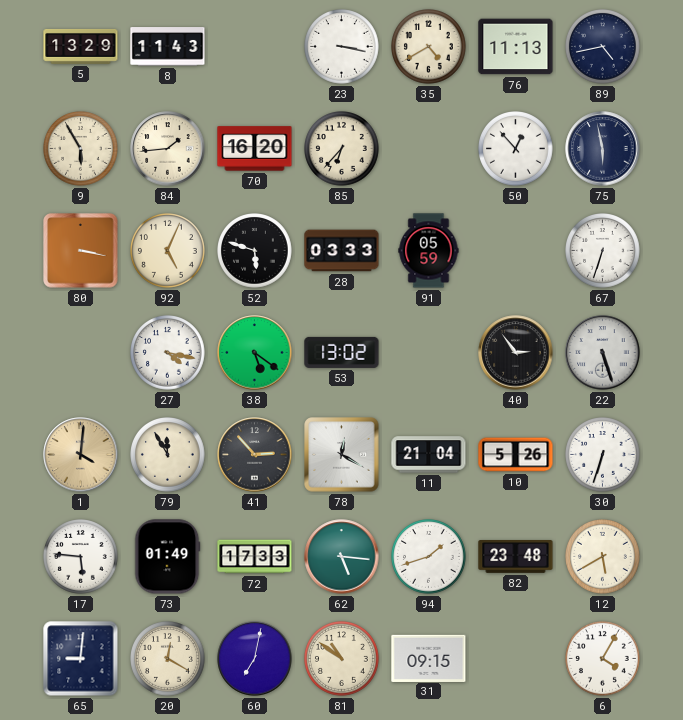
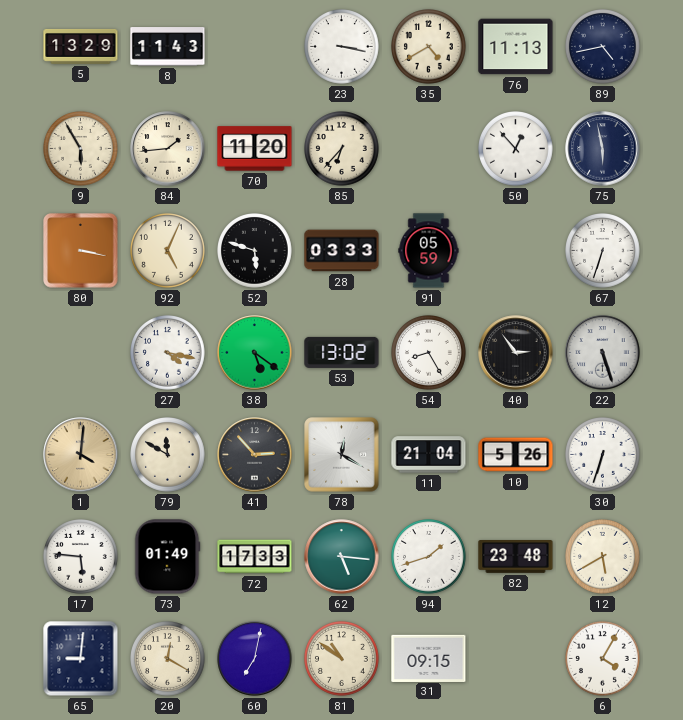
70: 16:20 -> 11:20 (255, 149)
54: none -> 8:25 (429, 353)
79: 11:55 -> 11:50 (168, 455)
